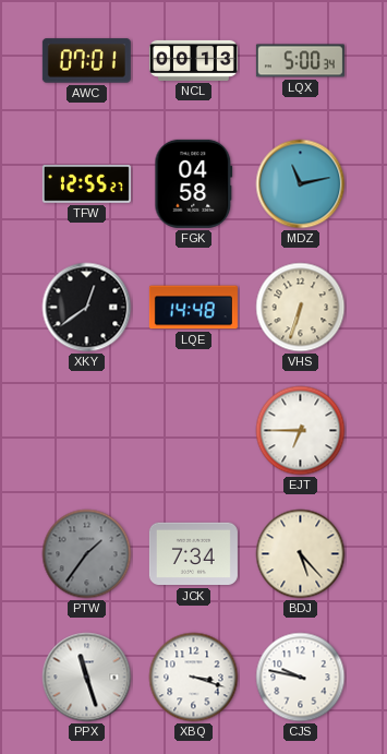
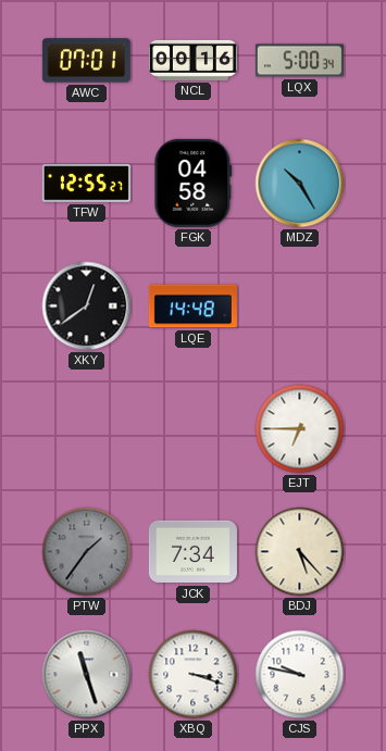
NCL: 00:13 -> 00:16 (192, 60)
MDZ: 11:13 -> 10:25 (300, 184)
VHS: 6:33 -> none (301, 308)
